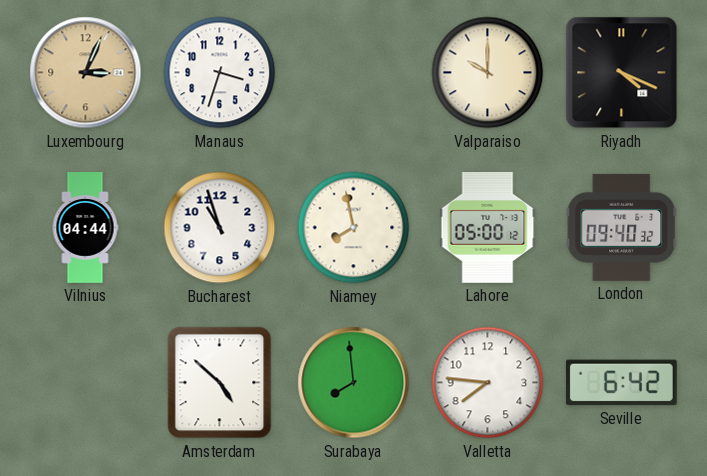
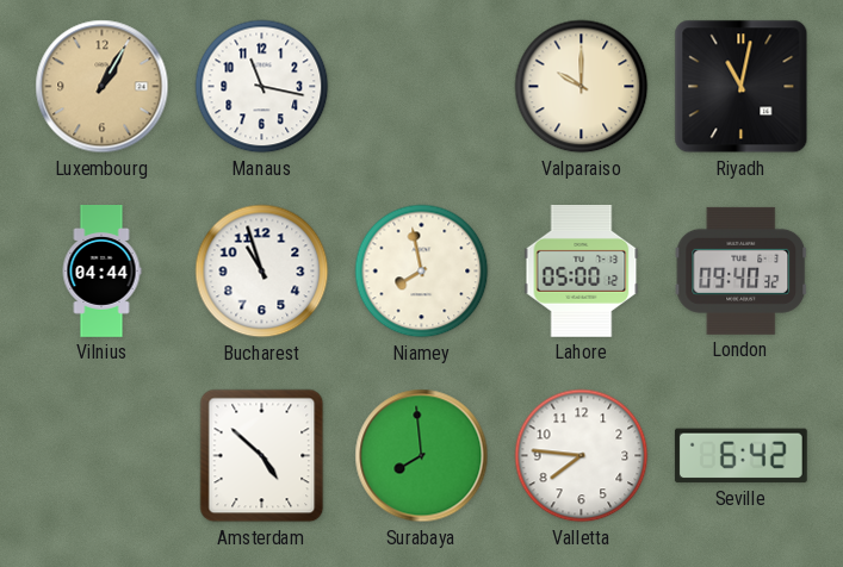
Luxembourg: 3:04 -> 1:05 (103, 87)
Manaus: 3:33 -> 11:17 (262, 87)
Riyadh: 4:19 -> 11:02 (742, 87)
